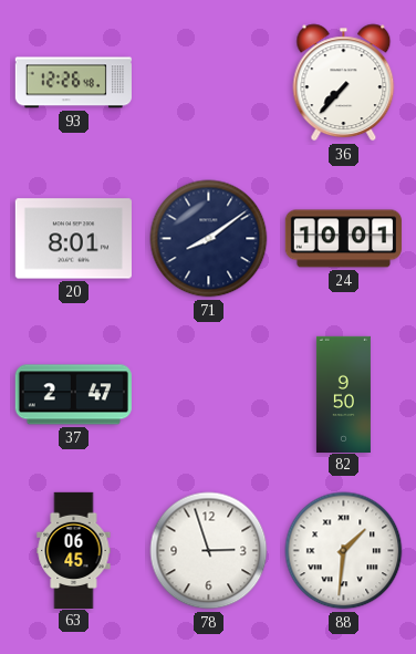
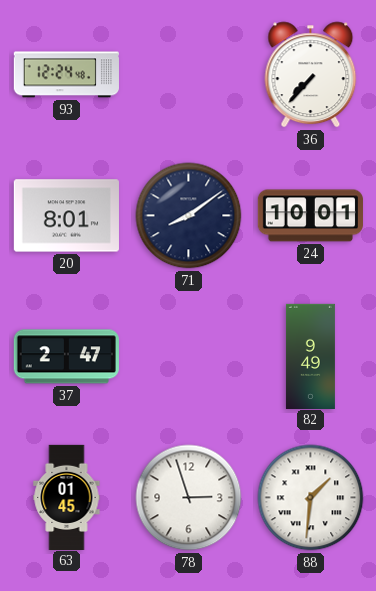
93: 12:26 -> 12:24 (66, 75)
82: 9:50 -> 9:49 (310, 356)
63: 06:45 -> 01:45 (67, 497)
